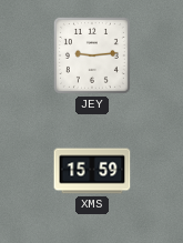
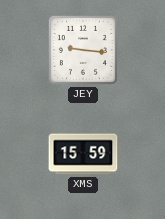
JEY: 9:14 -> 9:16 (83, 50)
